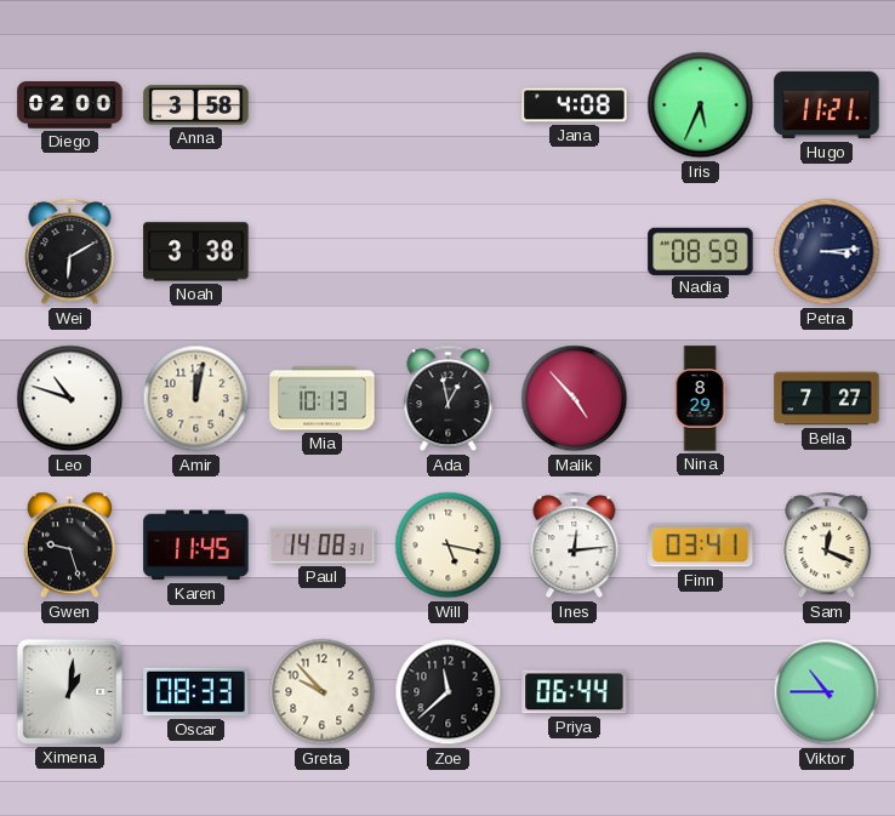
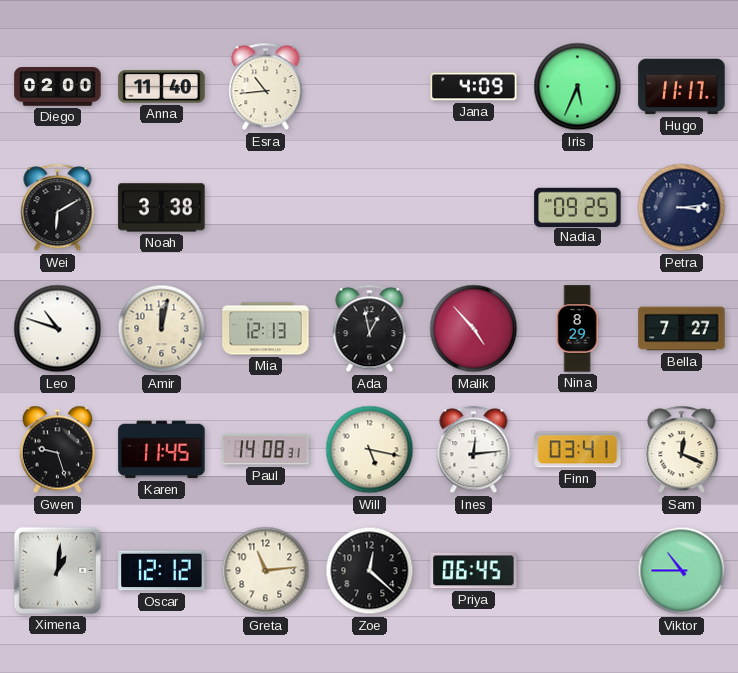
Anna: 3:58 -> 11:40 (162, 87)
Esra: none -> 10:44 (266, 87)
Jana: 4:08 -> 4:09 (474, 87)
Hugo: 11:21 -> 11:17 (682, 87)
Nadia: 08:59 -> 09:25 (578, 207)
Mia: 10:13 -> 12:13 (266, 329)
Oscar: 08:33 -> 12:12 (162, 571)
Greta: 9:53 -> 11:14 (266, 571)
Zoe: 11:38 -> 12:22 (370, 571)
Priya: 06:44 -> 06:45 (474, 571)
